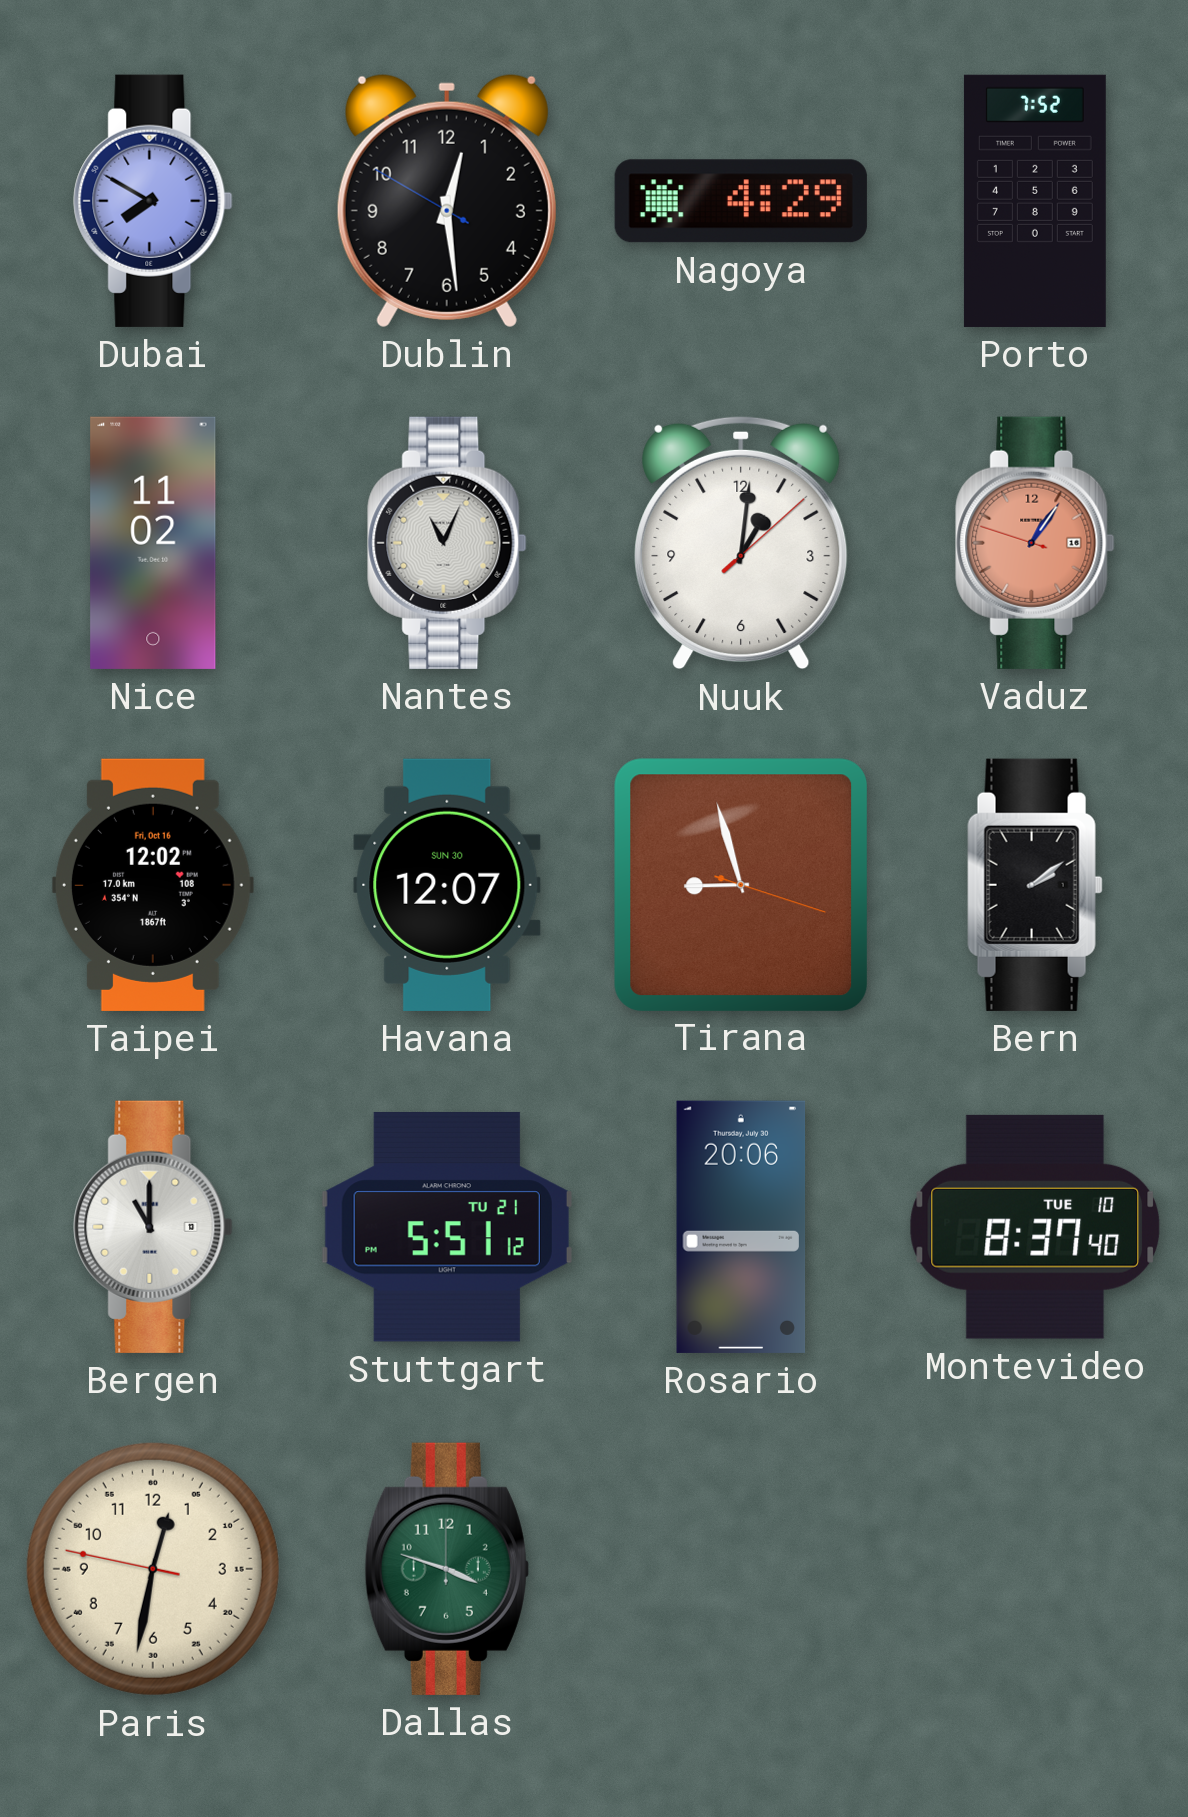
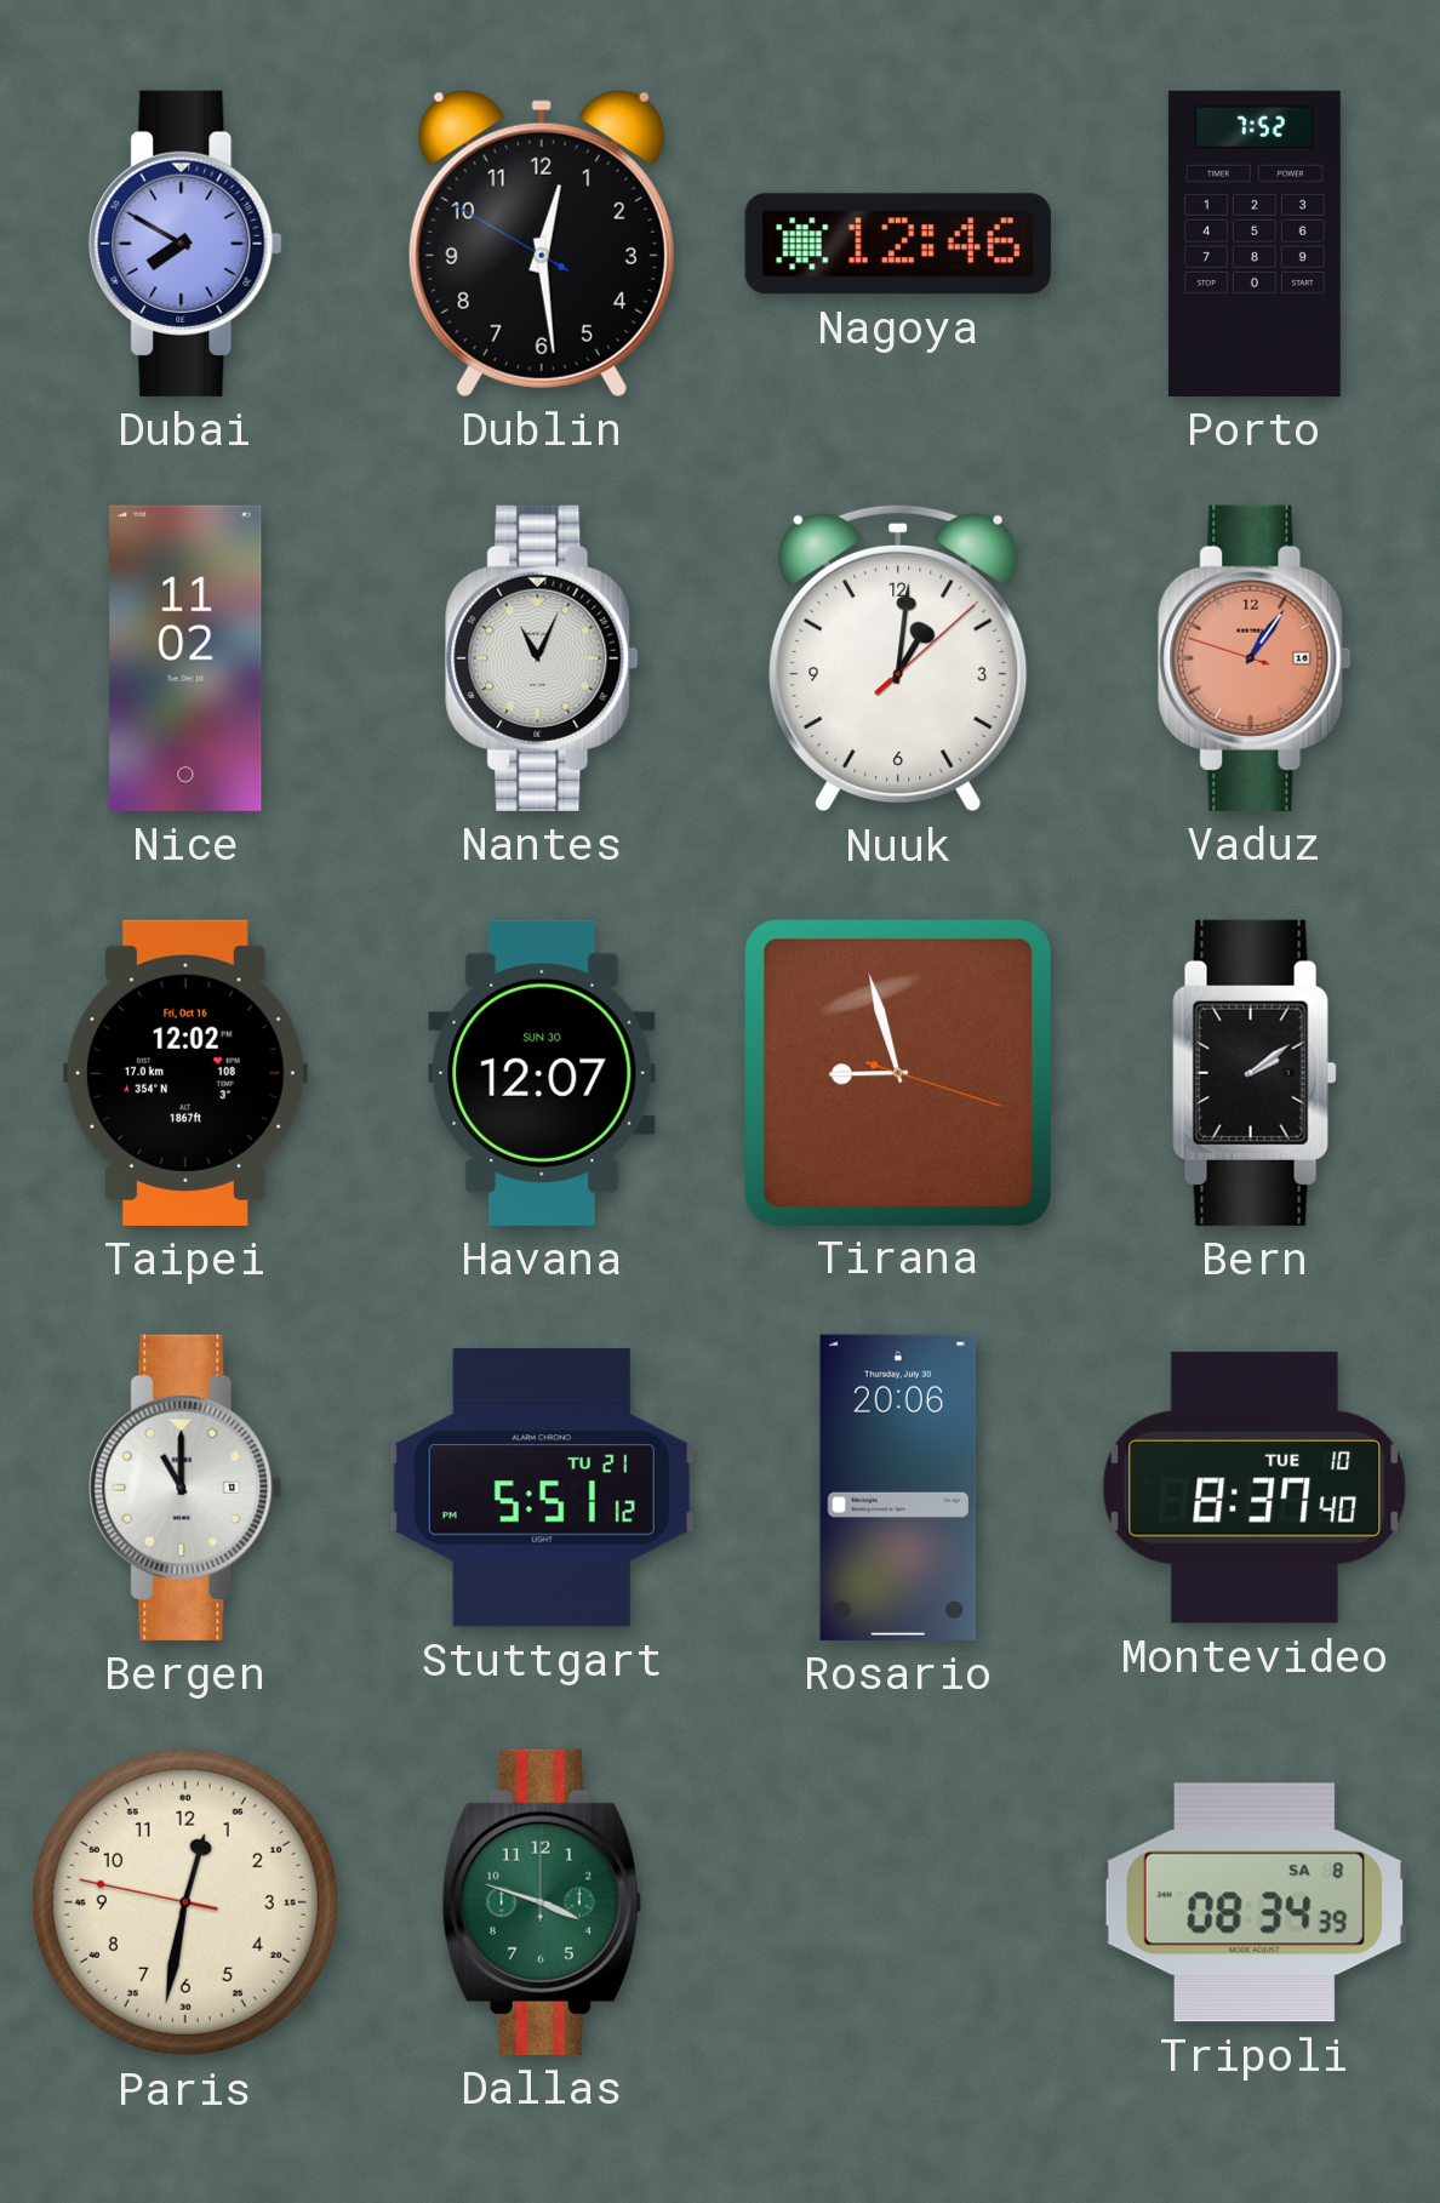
Nagoya: 4:29 -> 12:46 (898, 244)
Tripoli: none -> 08:34 (1255, 1902)
